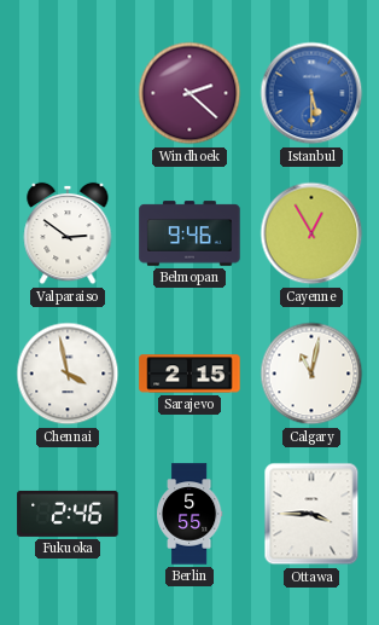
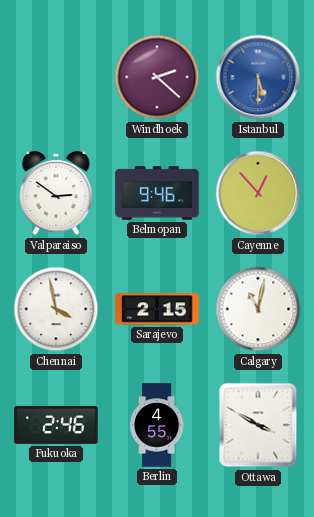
Cayenne: 12:55 -> 12:53 (258, 193)
Berlin: 5:55 -> 4:55 (157, 425)
Ottawa: 3:45 -> 3:50 (258, 425)
